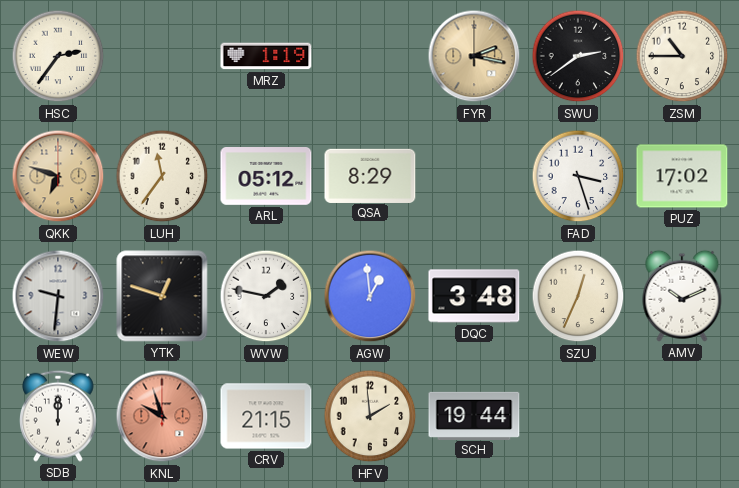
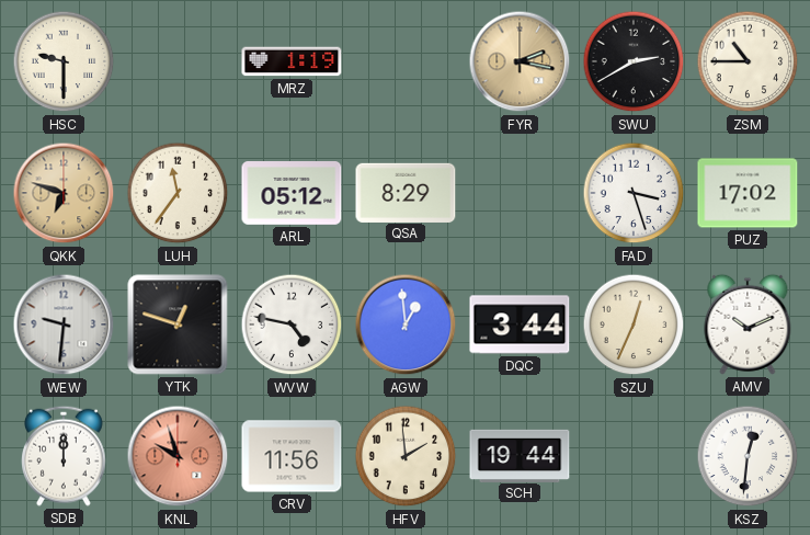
HSC: 2:36 -> 9:30 (64, 61)
SWU: 2:39 -> 2:40 (634, 61)
WVW: 1:47 -> 4:47 (292, 325)
DQC: 3:48 -> 3:44 (520, 325)
CRV: 21:15 -> 11:56 (292, 456)
KSZ: none -> 12:31 (748, 456)
